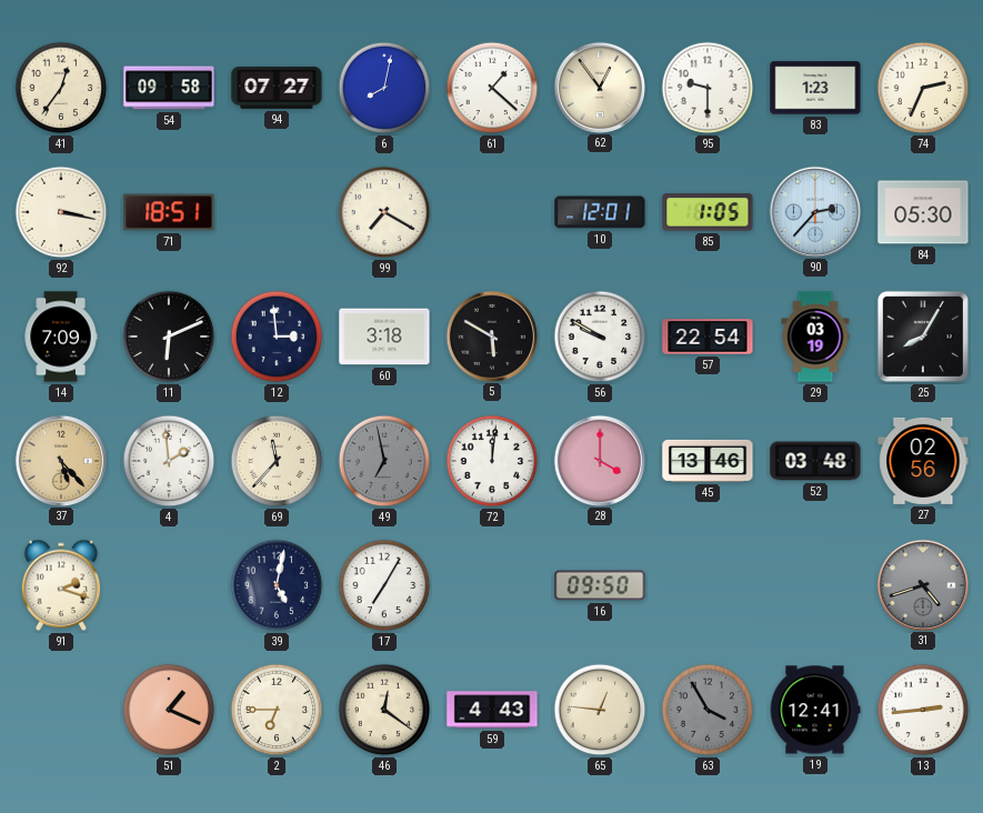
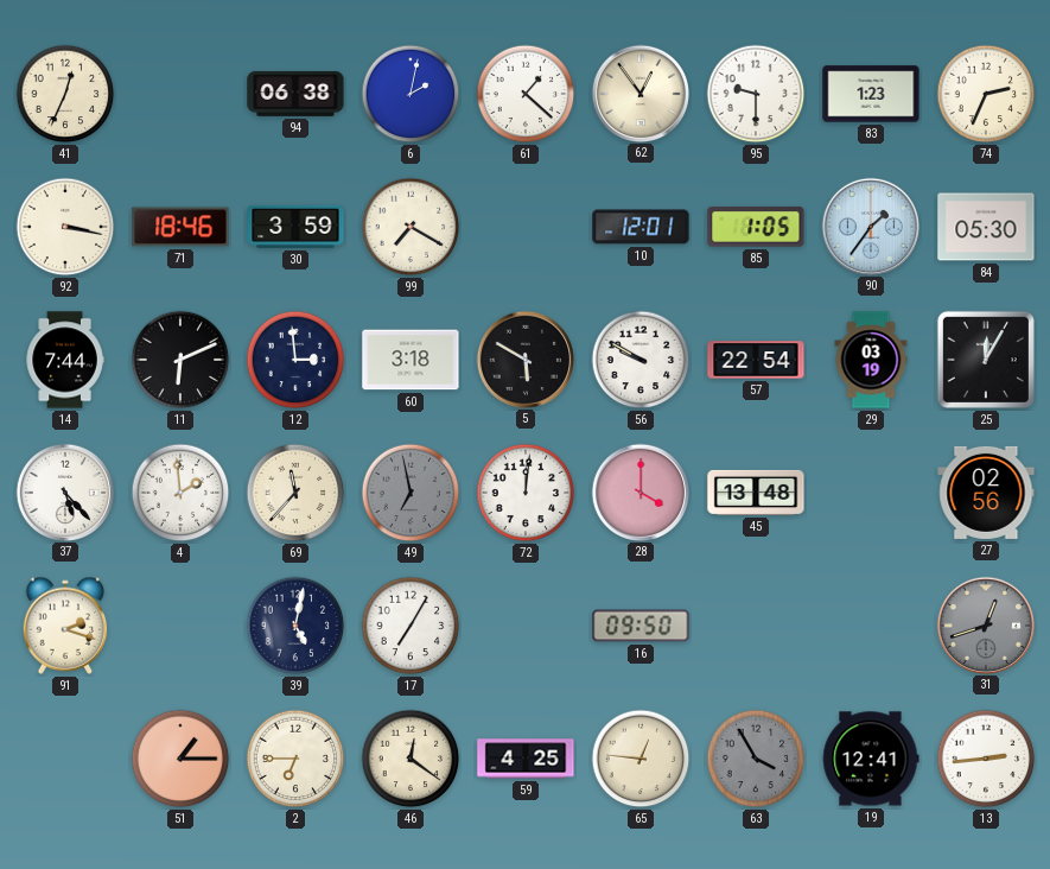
41: 12:36 -> 12:34 (65, 94)
54: 09:58 -> none (169, 88)
94: 07:27 -> 06:38 (295, 94)
6: 8:02 -> 2:02 (411, 94)
71: 18:51 -> 18:46 (180, 227)
30: none -> 3:59 (295, 227)
90: 2:37 -> 1:36 (870, 226)
14: 7:09 -> 7:44 (65, 360)
25: 8:05 -> 12:05 (986, 360)
37 dial: champagne -> white (64, 491)
45: 13:46 -> 13:48 (756, 493)
52: 03:48 -> none (815, 461)
31: 4:42 -> 12:42 (985, 624)
51: 1:19 -> 1:15 (180, 759)
59: 4:43 -> 4:25 (526, 759)
